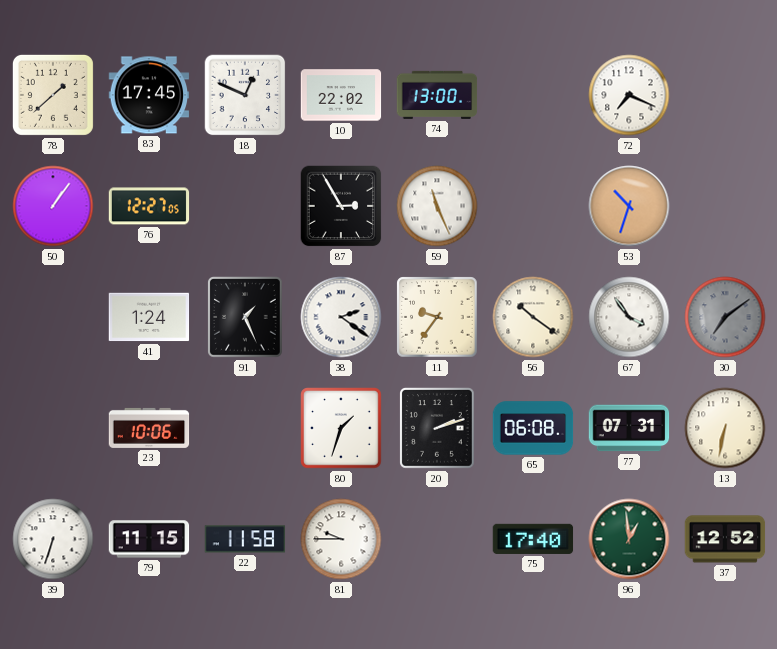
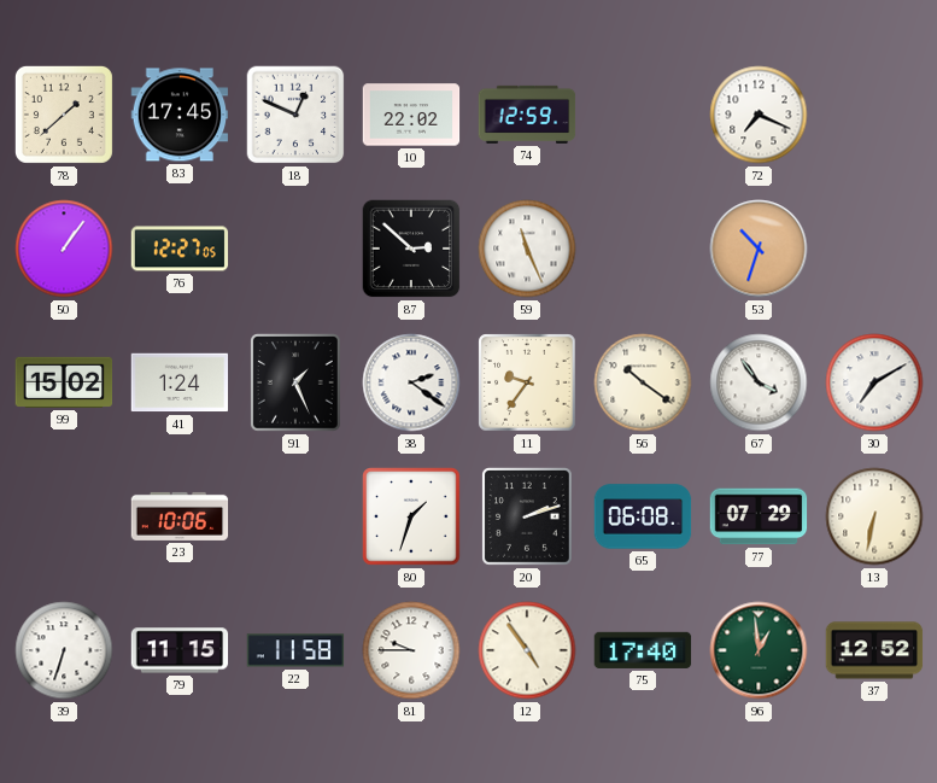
74: 13:00 -> 12:59 (527, 115)
87: 2:55 -> 2:52 (411, 249)
99: none -> 15:02 (64, 382)
30: 7:09 -> 7:10 (874, 382)
30 dial: grey -> white (874, 382)
77: 07:31 -> 07:29 (759, 516)
12: none -> 4:54 (527, 650)
